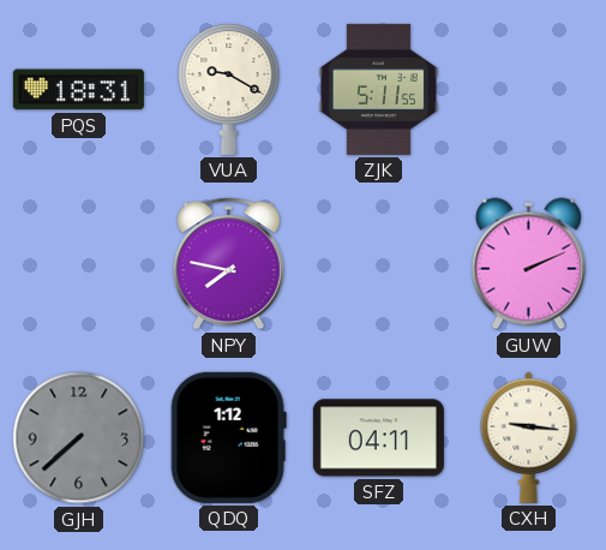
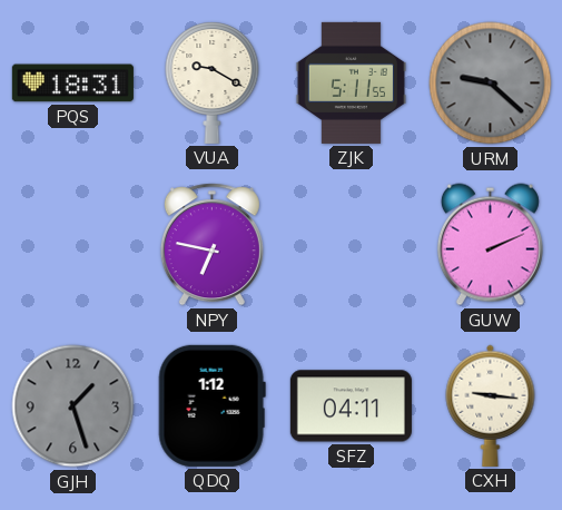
URM: none -> 9:22 (491, 84)
NPY: 7:47 -> 6:47 (211, 245)
GJH: 7:38 -> 1:27 (73, 406)
